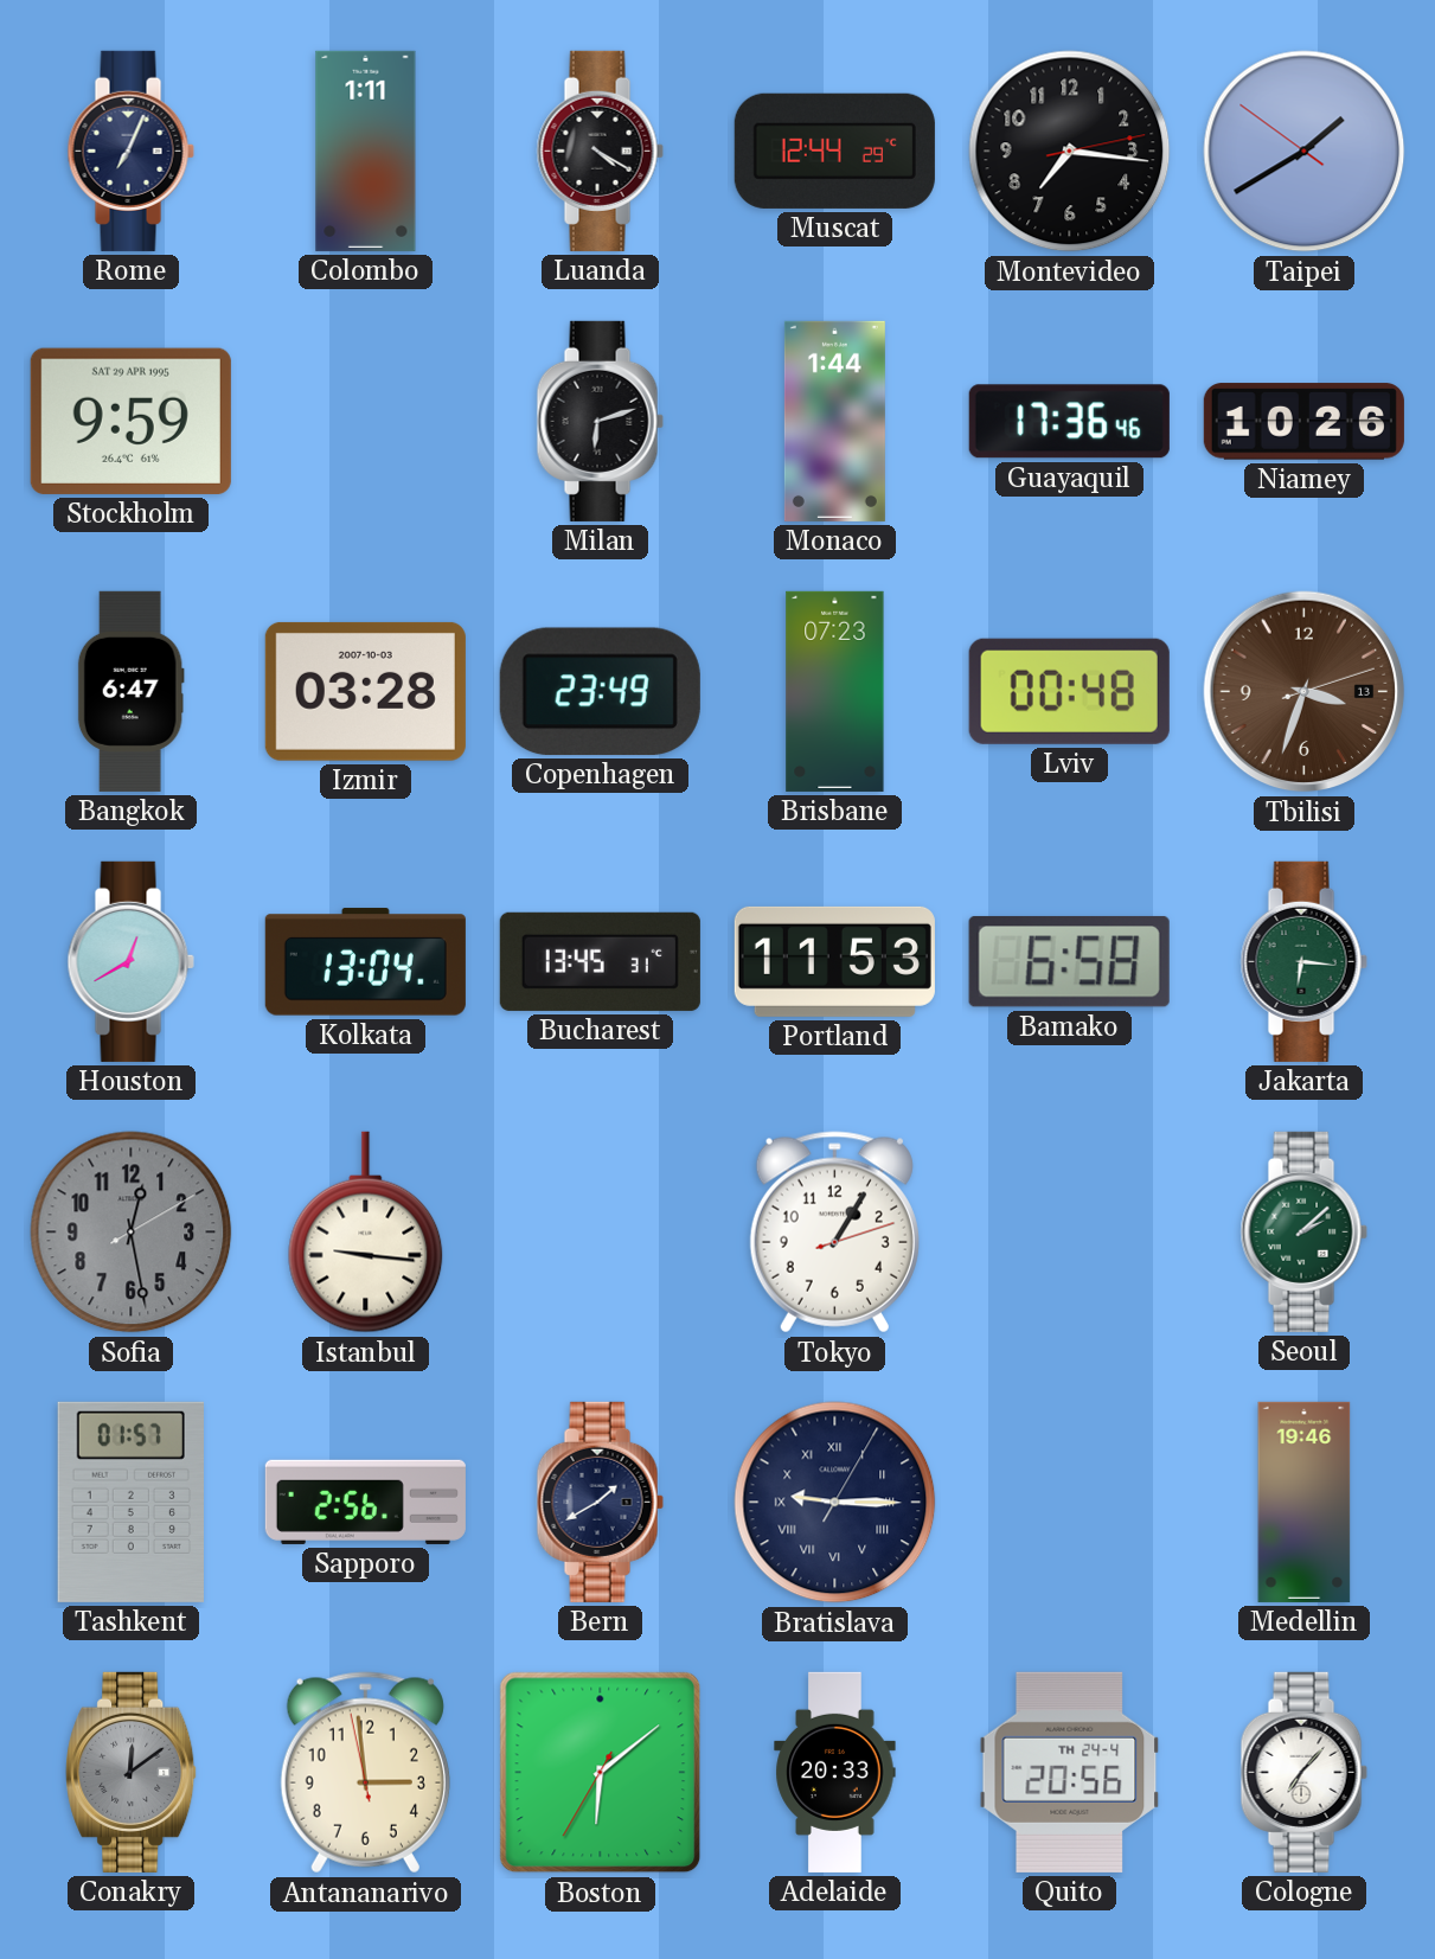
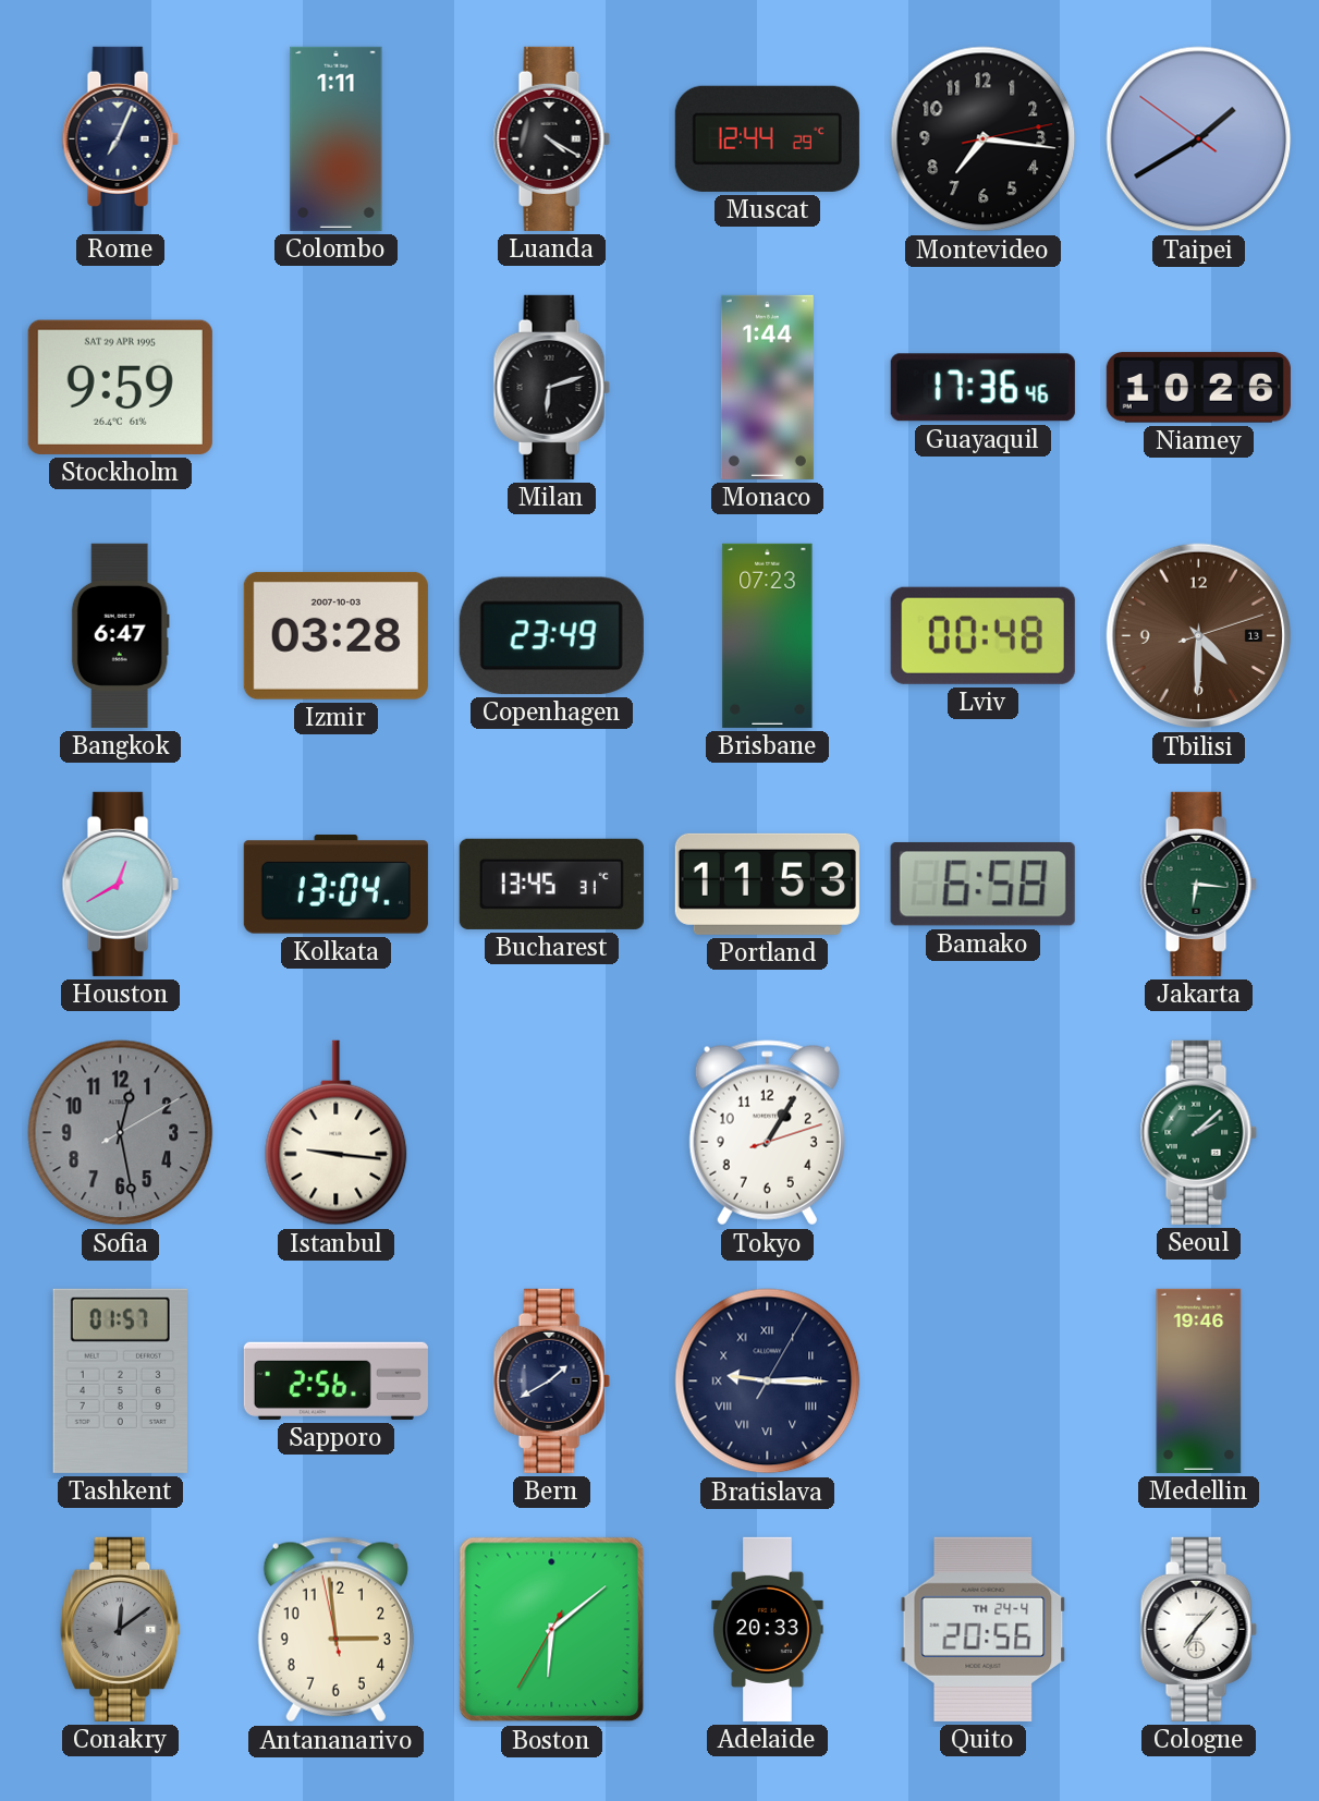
Tbilisi: 3:33 -> 4:30 (1199, 636)
